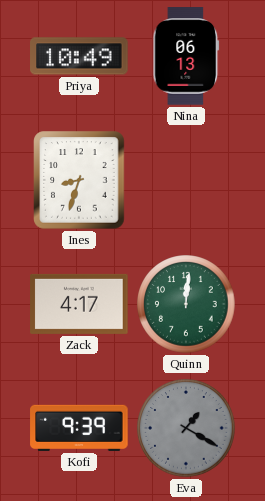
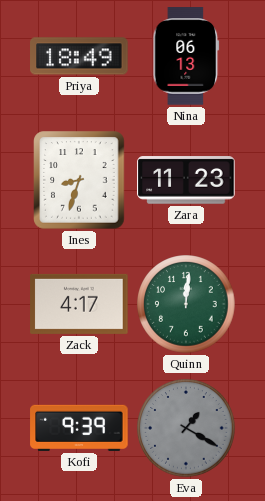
Priya: 10:49 -> 18:49 (79, 56)
Zara: none -> 11:23 (186, 180)
